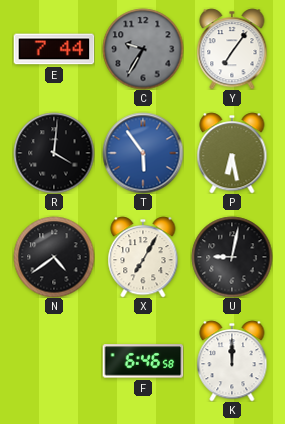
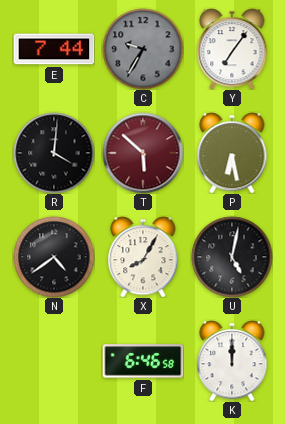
T: 5:54 -> 5:52 (143, 153)
T dial: blue -> burgundy (143, 153)
X: 7:05 -> 8:05 (143, 257)
U: 9:02 -> 5:02 (232, 257)
